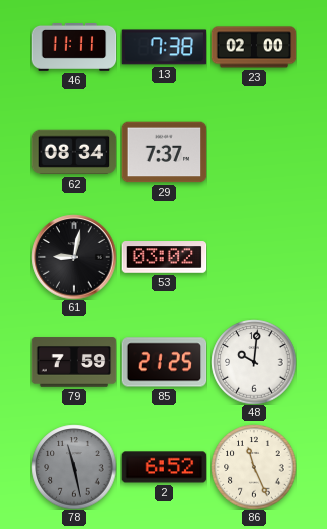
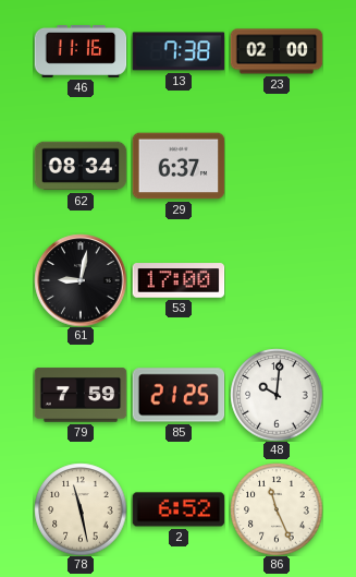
46: 11:11 -> 11:16 (81, 52)
29: 7:37 -> 6:37 (179, 166)
53: 03:02 -> 17:00 (179, 280)
78 dial: grey -> cream (81, 509)
